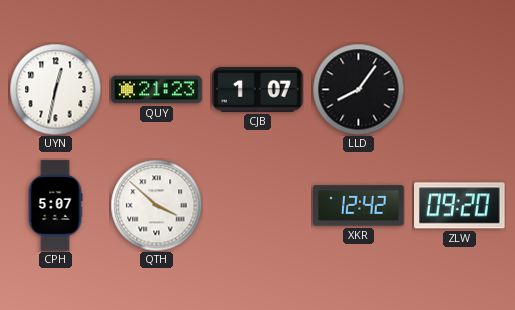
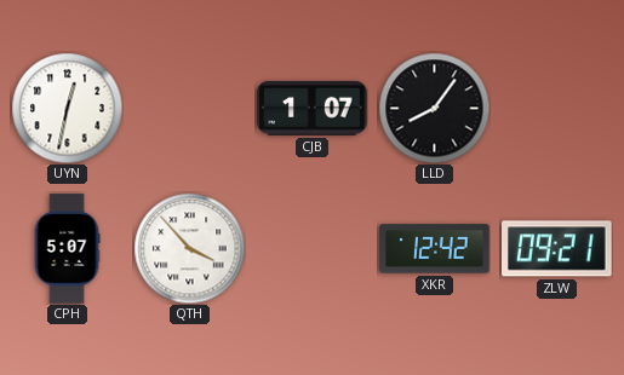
QUY: 21:23 -> none (157, 90)
QTH: 3:52 -> 3:53 (189, 248)
ZLW: 09:20 -> 09:21 (557, 249)
